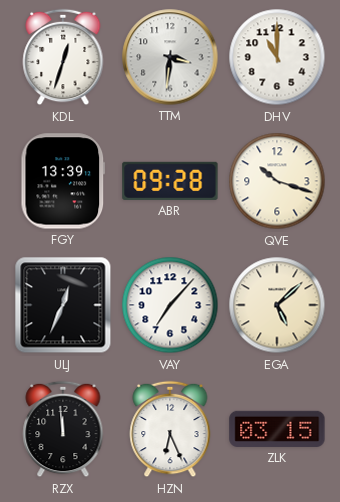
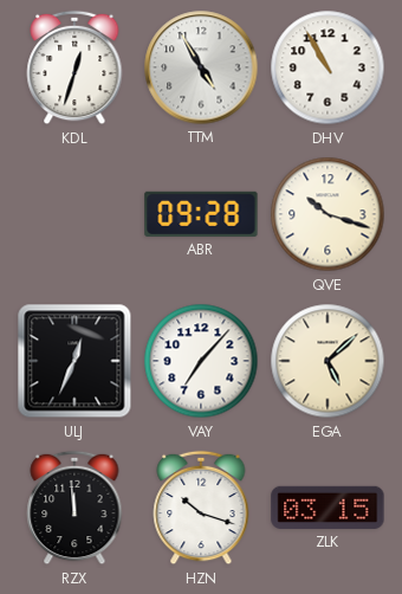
TTM: 3:31 -> 4:55 (201, 67)
DHV: 11:00 -> 10:55 (328, 67)
FGY: 13:39 -> none (63, 181)
HZN: 6:26 -> 10:18 (201, 508)
